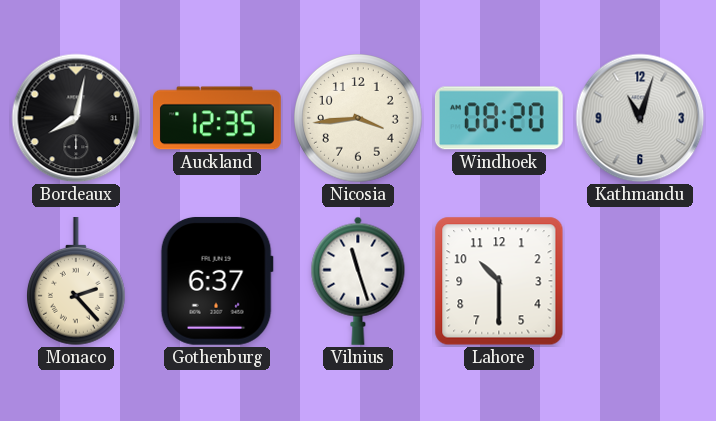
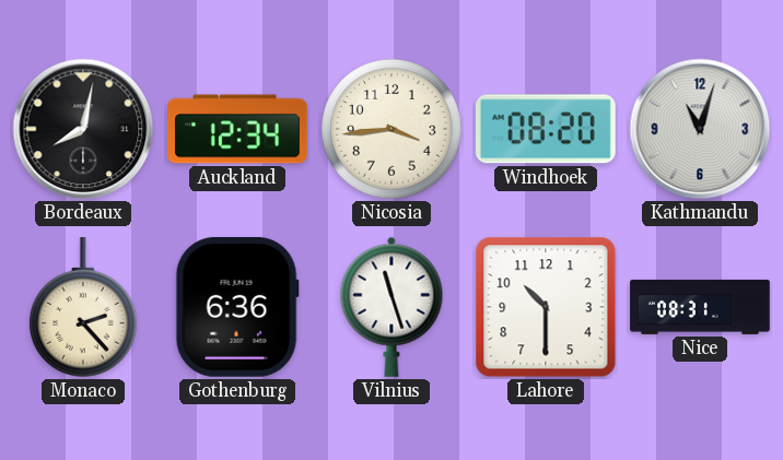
Auckland: 12:35 -> 12:34 (238, 129)
Gothenburg: 6:37 -> 6:36 (237, 307)
Nice: none -> 08:31 (700, 307)
